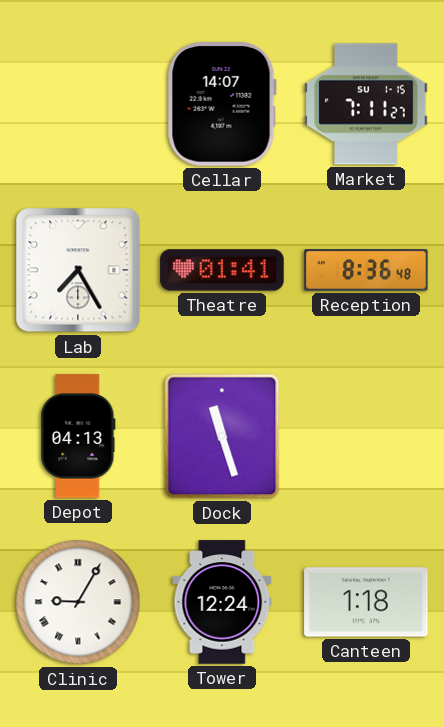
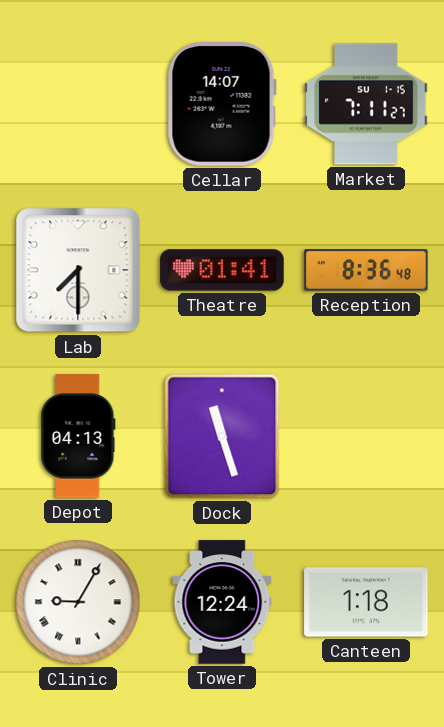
Lab: 7:25 -> 7:30 (78, 270)
